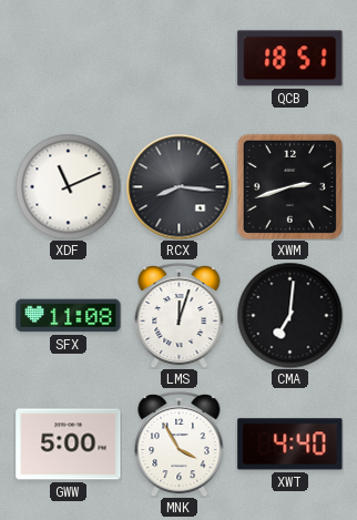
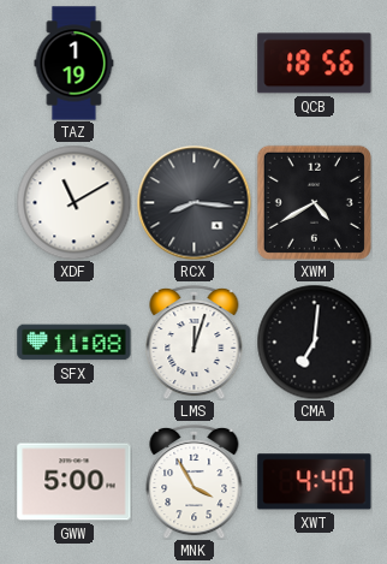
TAZ: none -> 1:19 (75, 64)
QCB: 18:51 -> 18:56 (315, 64)
XDF: 11:11 -> 11:10 (73, 202)
XWM: 2:42 -> 4:40 (314, 202)
